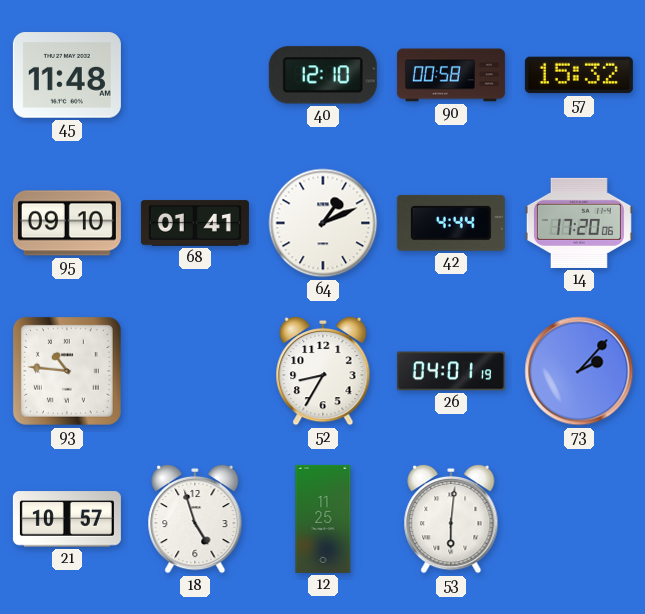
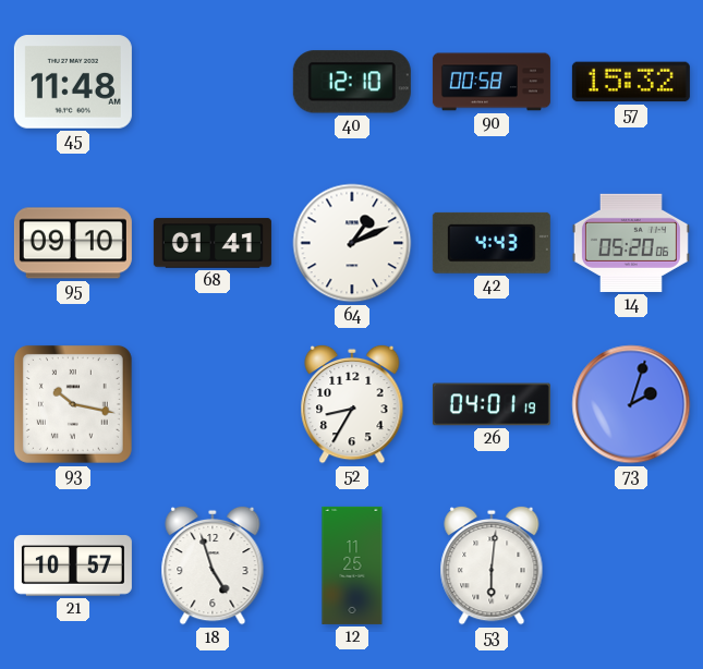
42: 4:44 -> 4:43 (492, 243)
14: 17:20 -> 05:20 (631, 243)
93: 10:46 -> 10:17 (73, 404)
73: 2:07 -> 2:03 (631, 404)
